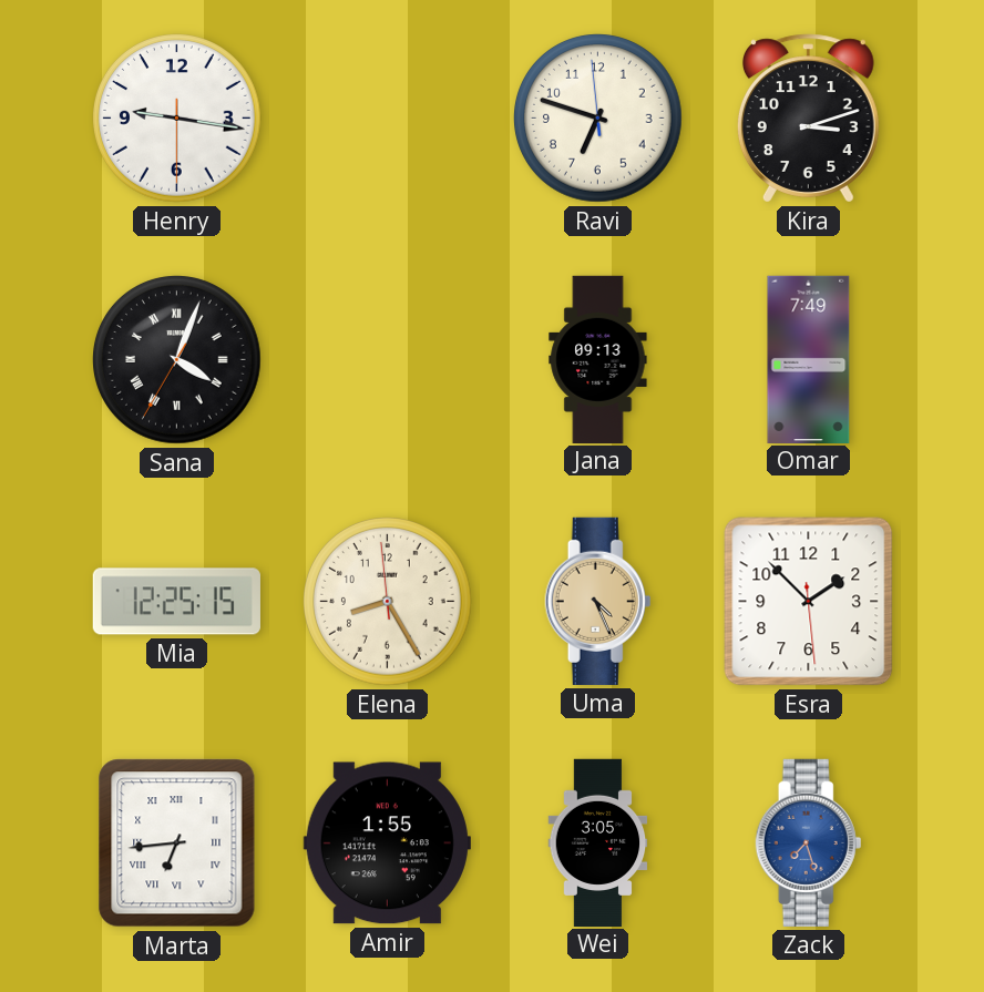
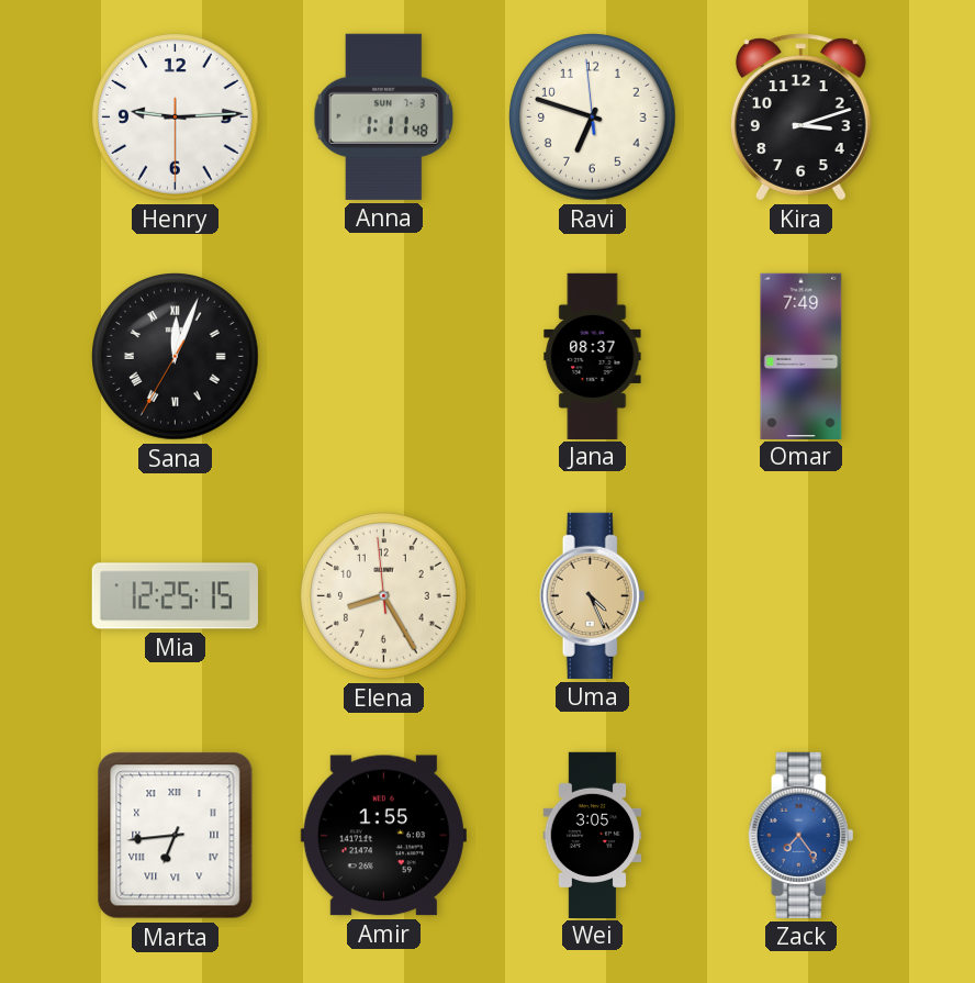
Henry: 9:16 -> 9:14 (176, 118)
Anna: none -> 1:11 (384, 116)
Sana: 4:03 -> 12:03 (176, 357)
Jana: 09:13 -> 08:37 (593, 356)
Esra: 1:52 -> none (809, 602)
Zack: 7:27 -> 7:24 (802, 835)
